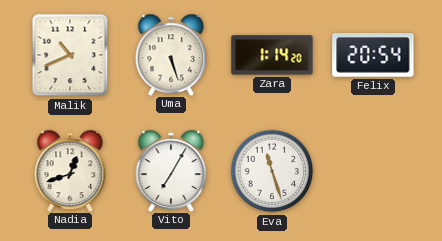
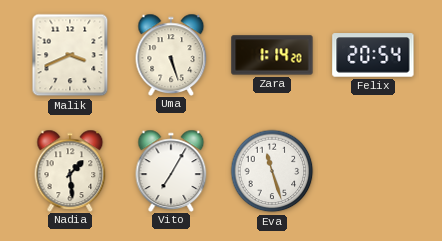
Malik: 10:41 -> 3:41 (70, 55)
Nadia: 12:42 -> 1:29 (70, 170)
